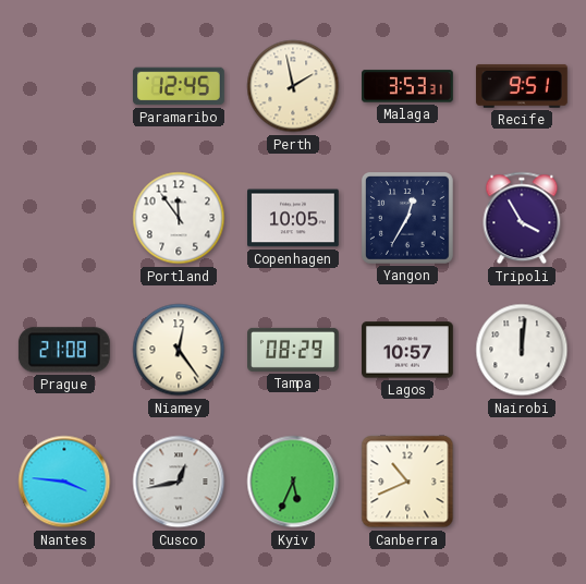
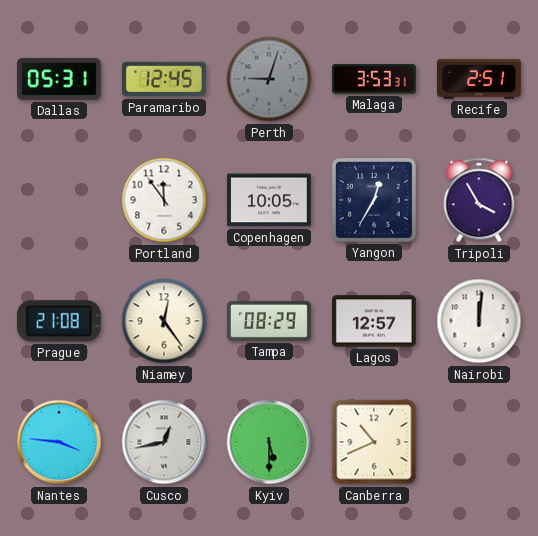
Dallas: none -> 05:31 (59, 80)
Perth: 1:58 -> 9:03 (269, 79)
Perth dial: cream -> grey (269, 79)
Recife: 9:51 -> 2:51 (479, 79)
Lagos: 10:57 -> 12:57 (375, 321)
Kyiv: 5:34 -> 5:30 (269, 442)
